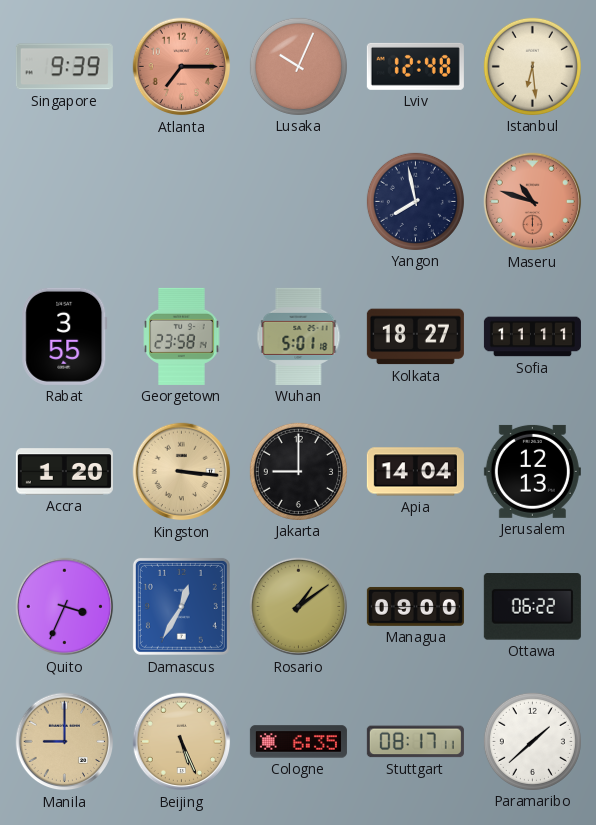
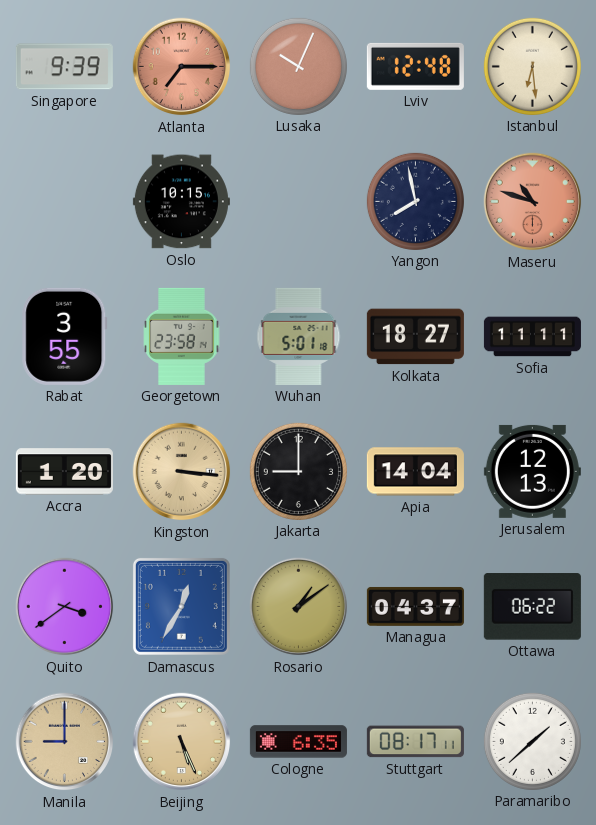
Oslo: none -> 10:15 (181, 202)
Quito: 3:34 -> 3:39 (65, 607)
Managua: 09:00 -> 04:37 (415, 606)
